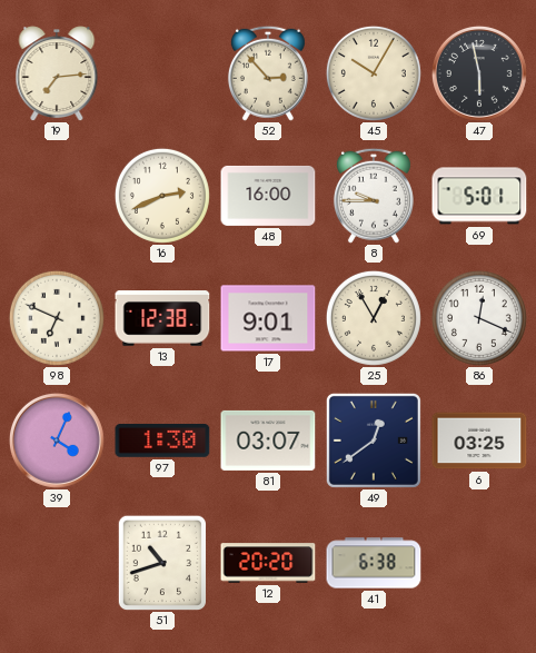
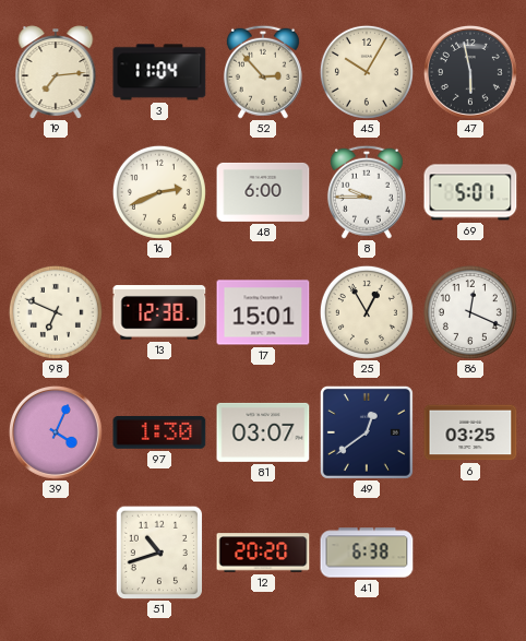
3: none -> 11:04 (159, 72)
48: 16:00 -> 6:00 (263, 192)
17: 9:01 -> 15:01 (263, 312)
